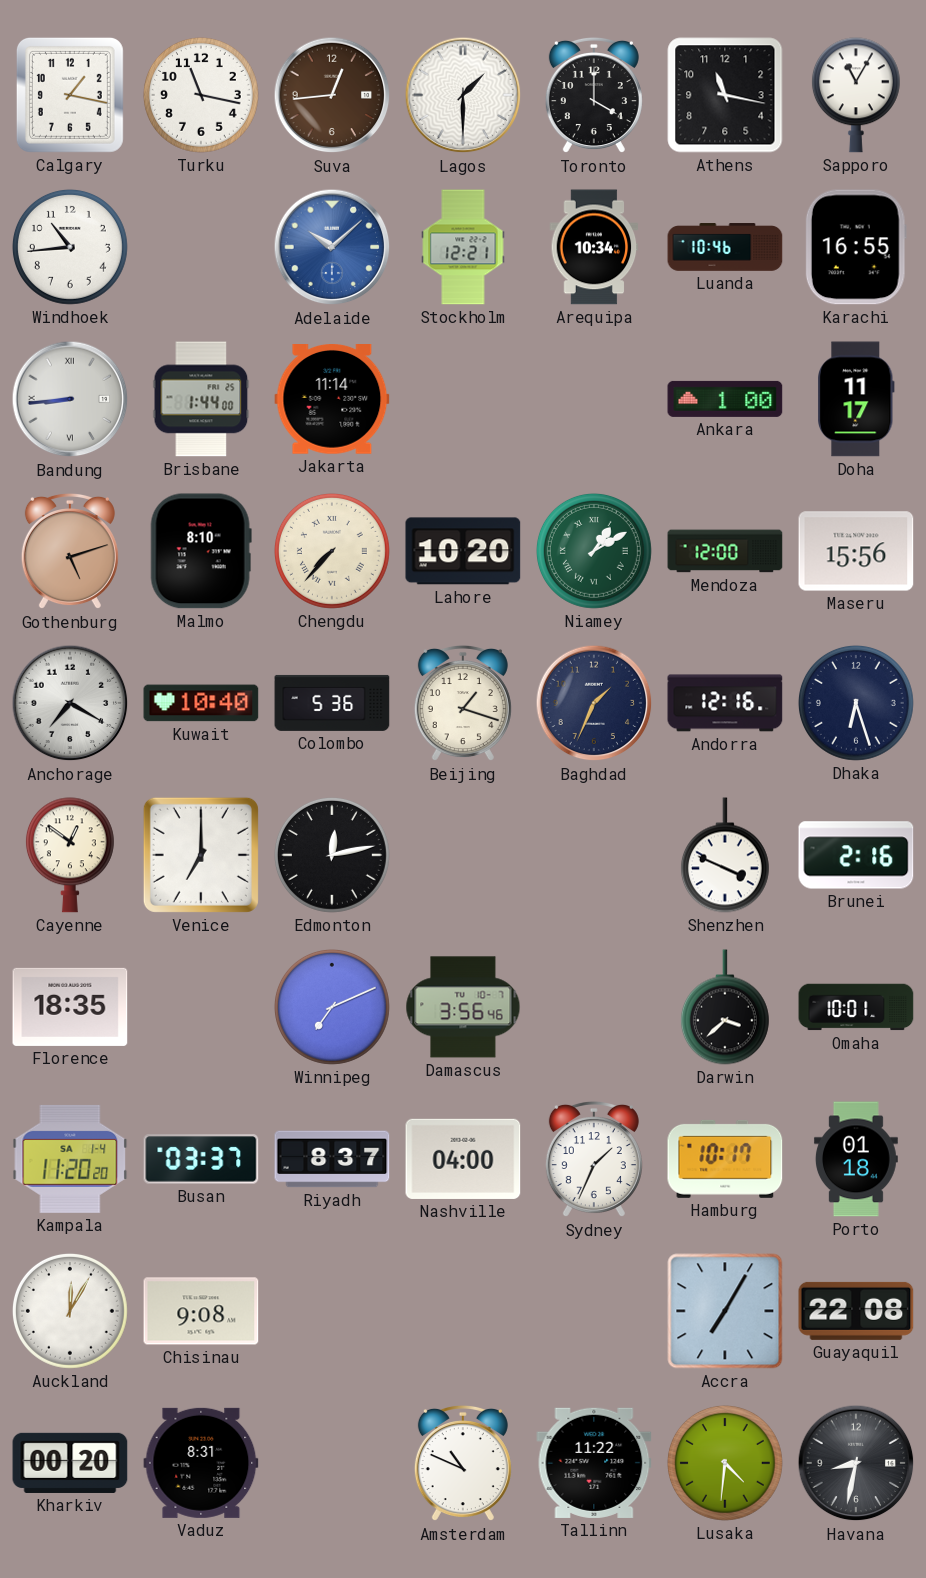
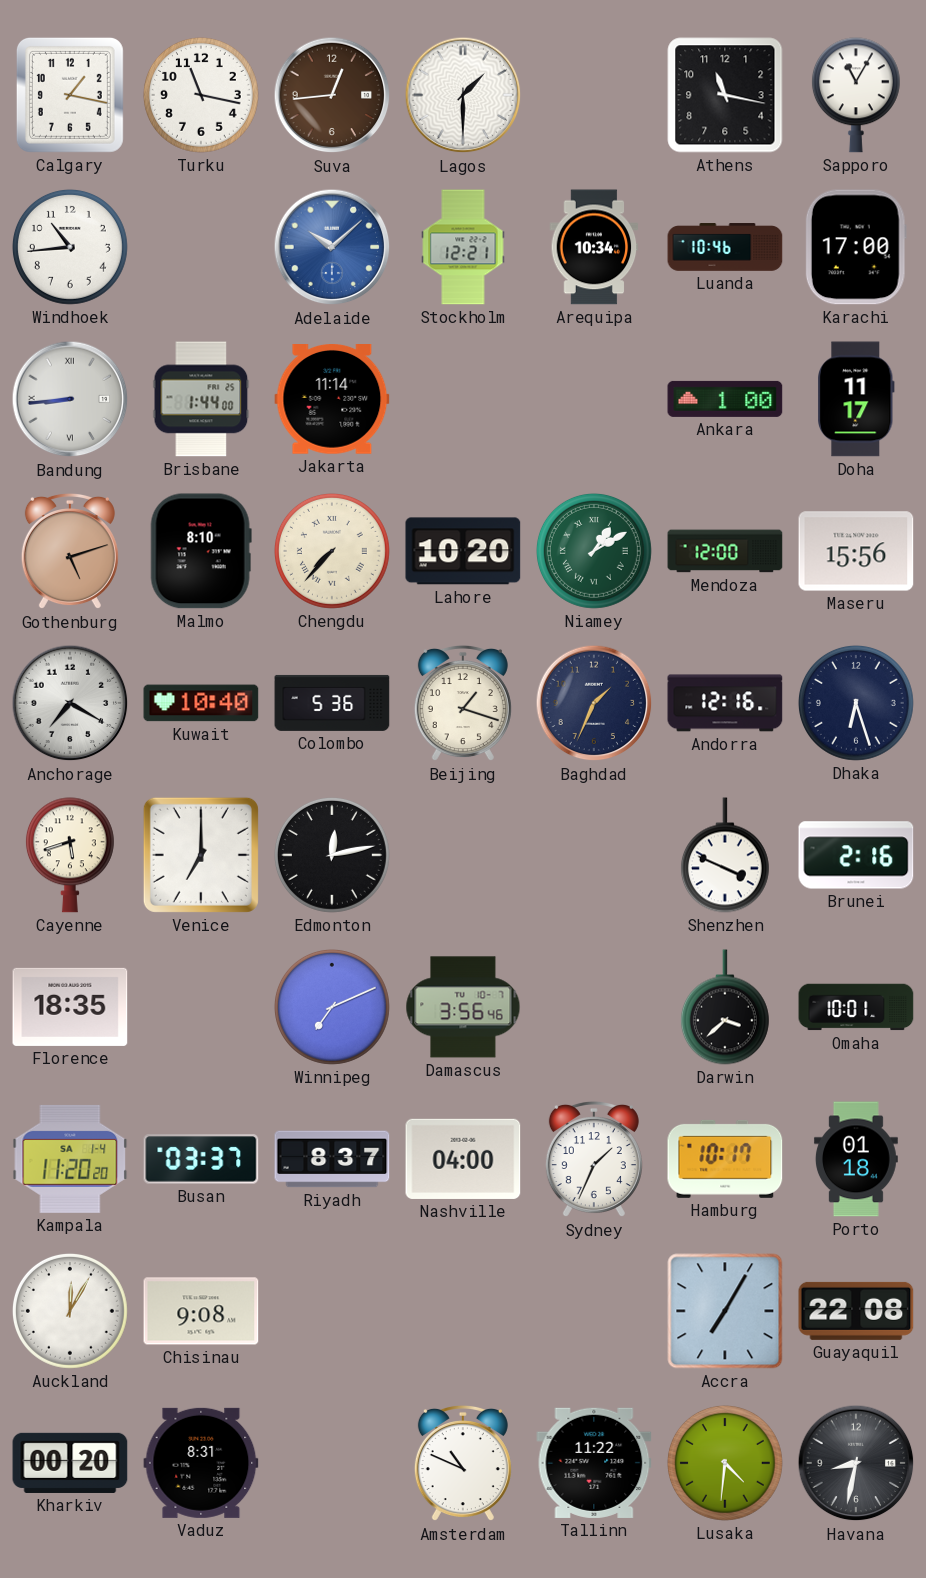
Toronto: 4:00 -> none (594, 95)
Karachi: 16:55 -> 17:00 (856, 247)
Cayenne: 12:51 -> 5:42 (70, 855)
